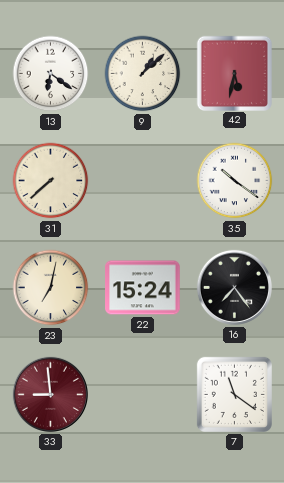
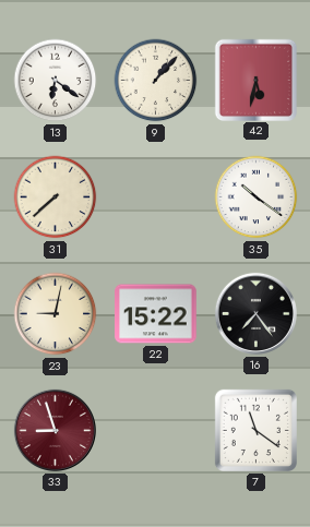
9: 1:08 -> 1:07 (156, 81)
23: 7:02 -> 9:02 (56, 314)
22: 15:24 -> 15:22 (156, 314)
33: 8:59 -> 8:57 (55, 430)
